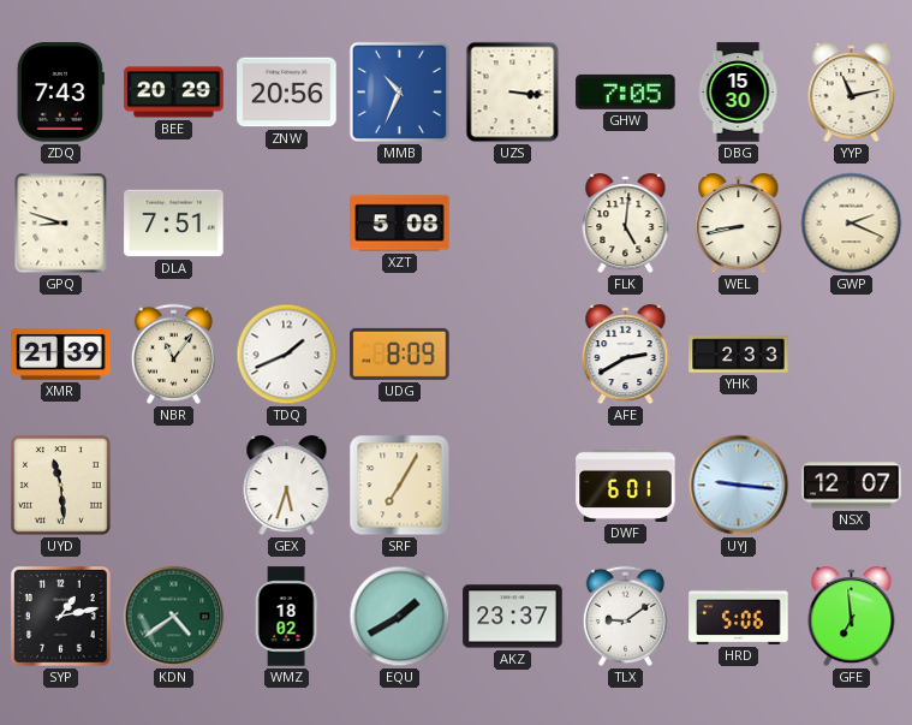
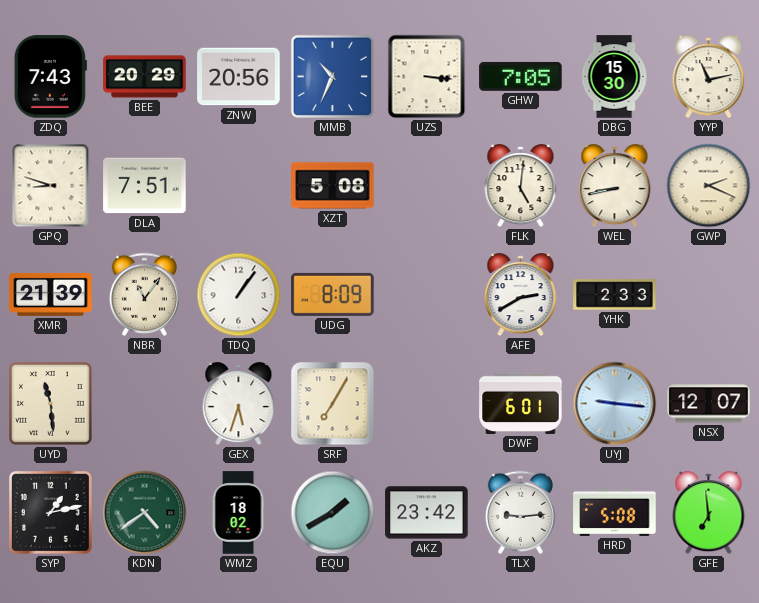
TDQ: 1:41 -> 1:06 (239, 295)
AKZ: 23:37 -> 23:42 (427, 513)
TLX: 9:09 -> 9:14 (520, 512)
HRD: 5:06 -> 5:08 (615, 512)
